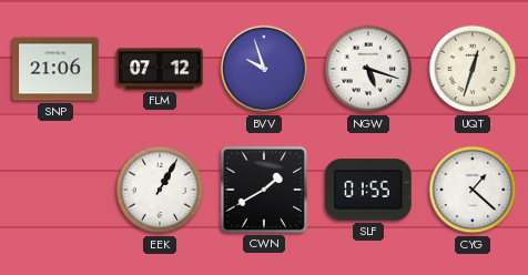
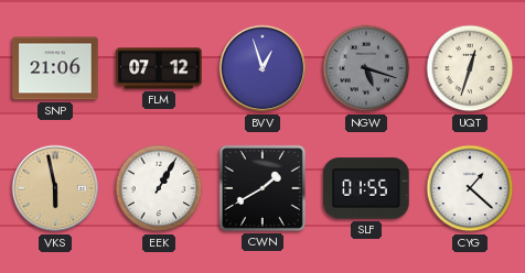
BVV: 9:57 -> 12:57 (262, 68)
NGW dial: white -> grey (366, 68)
VKS: none -> 5:58 (55, 188)
